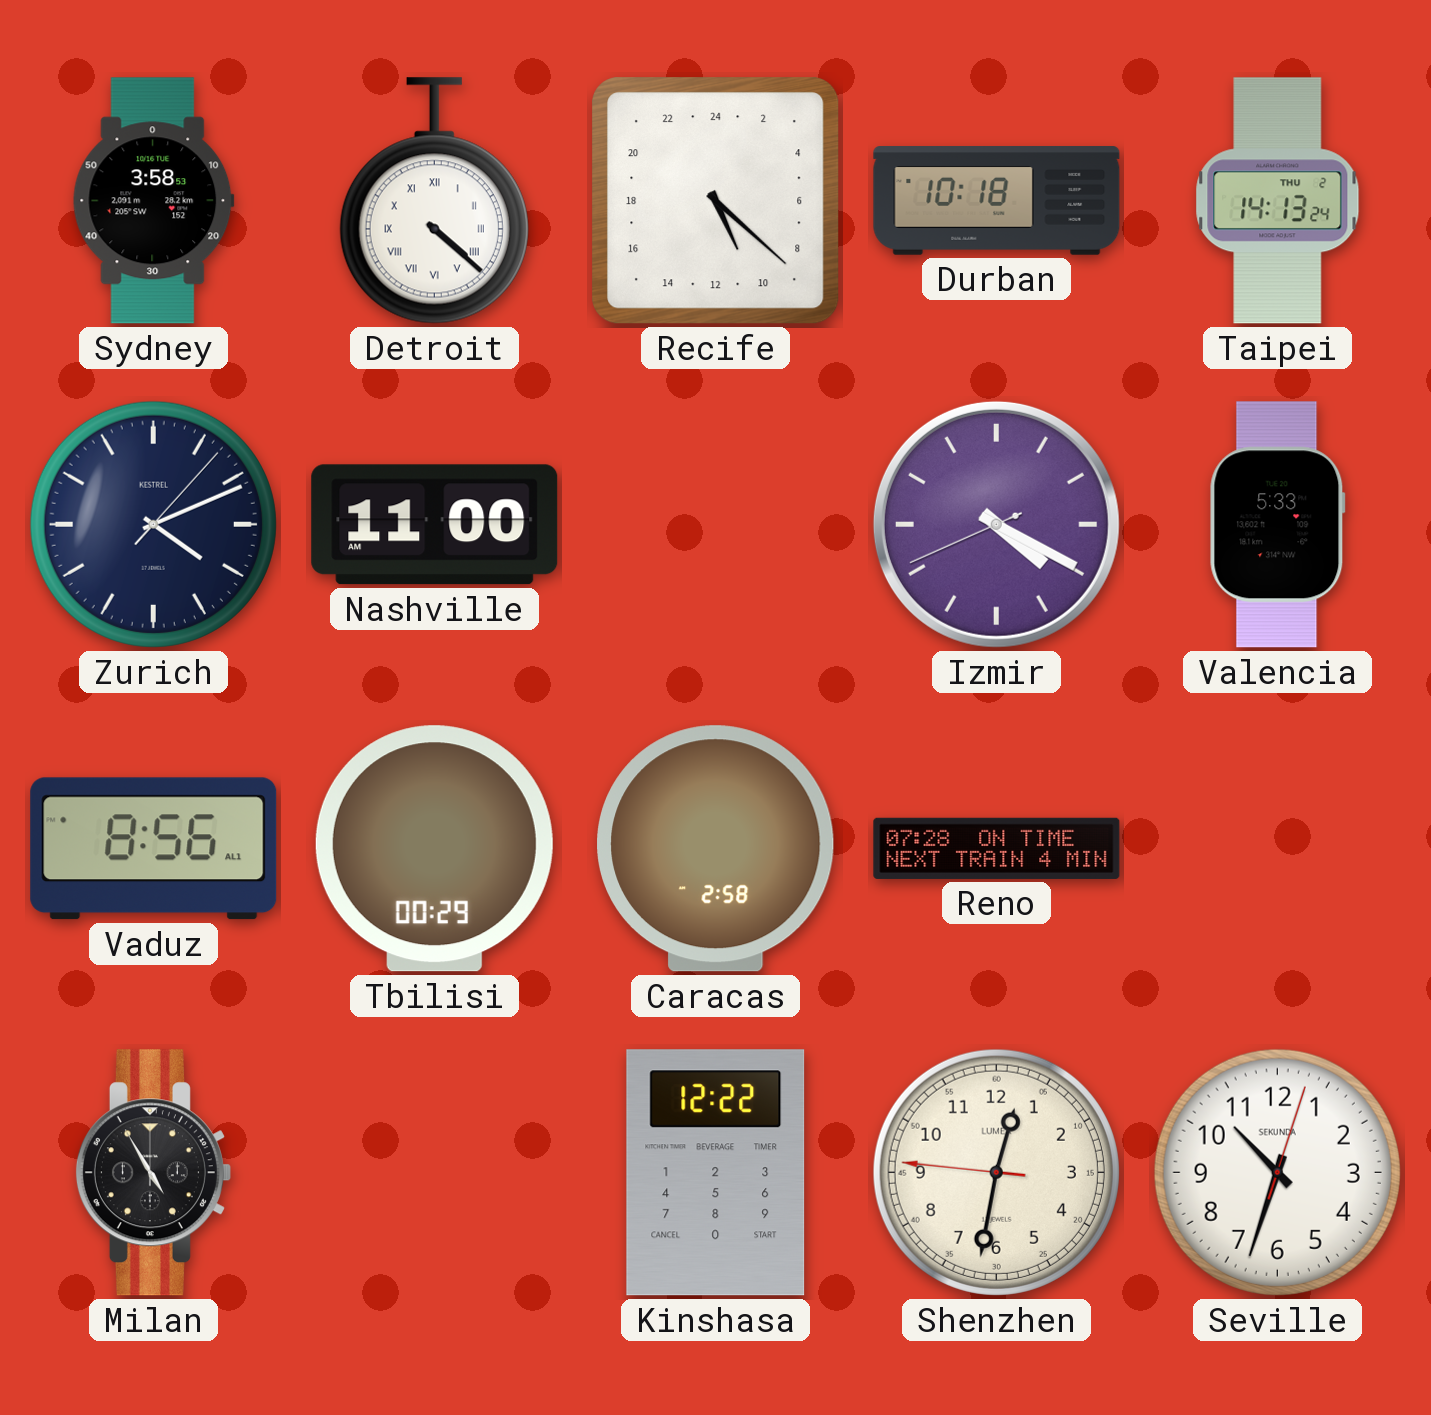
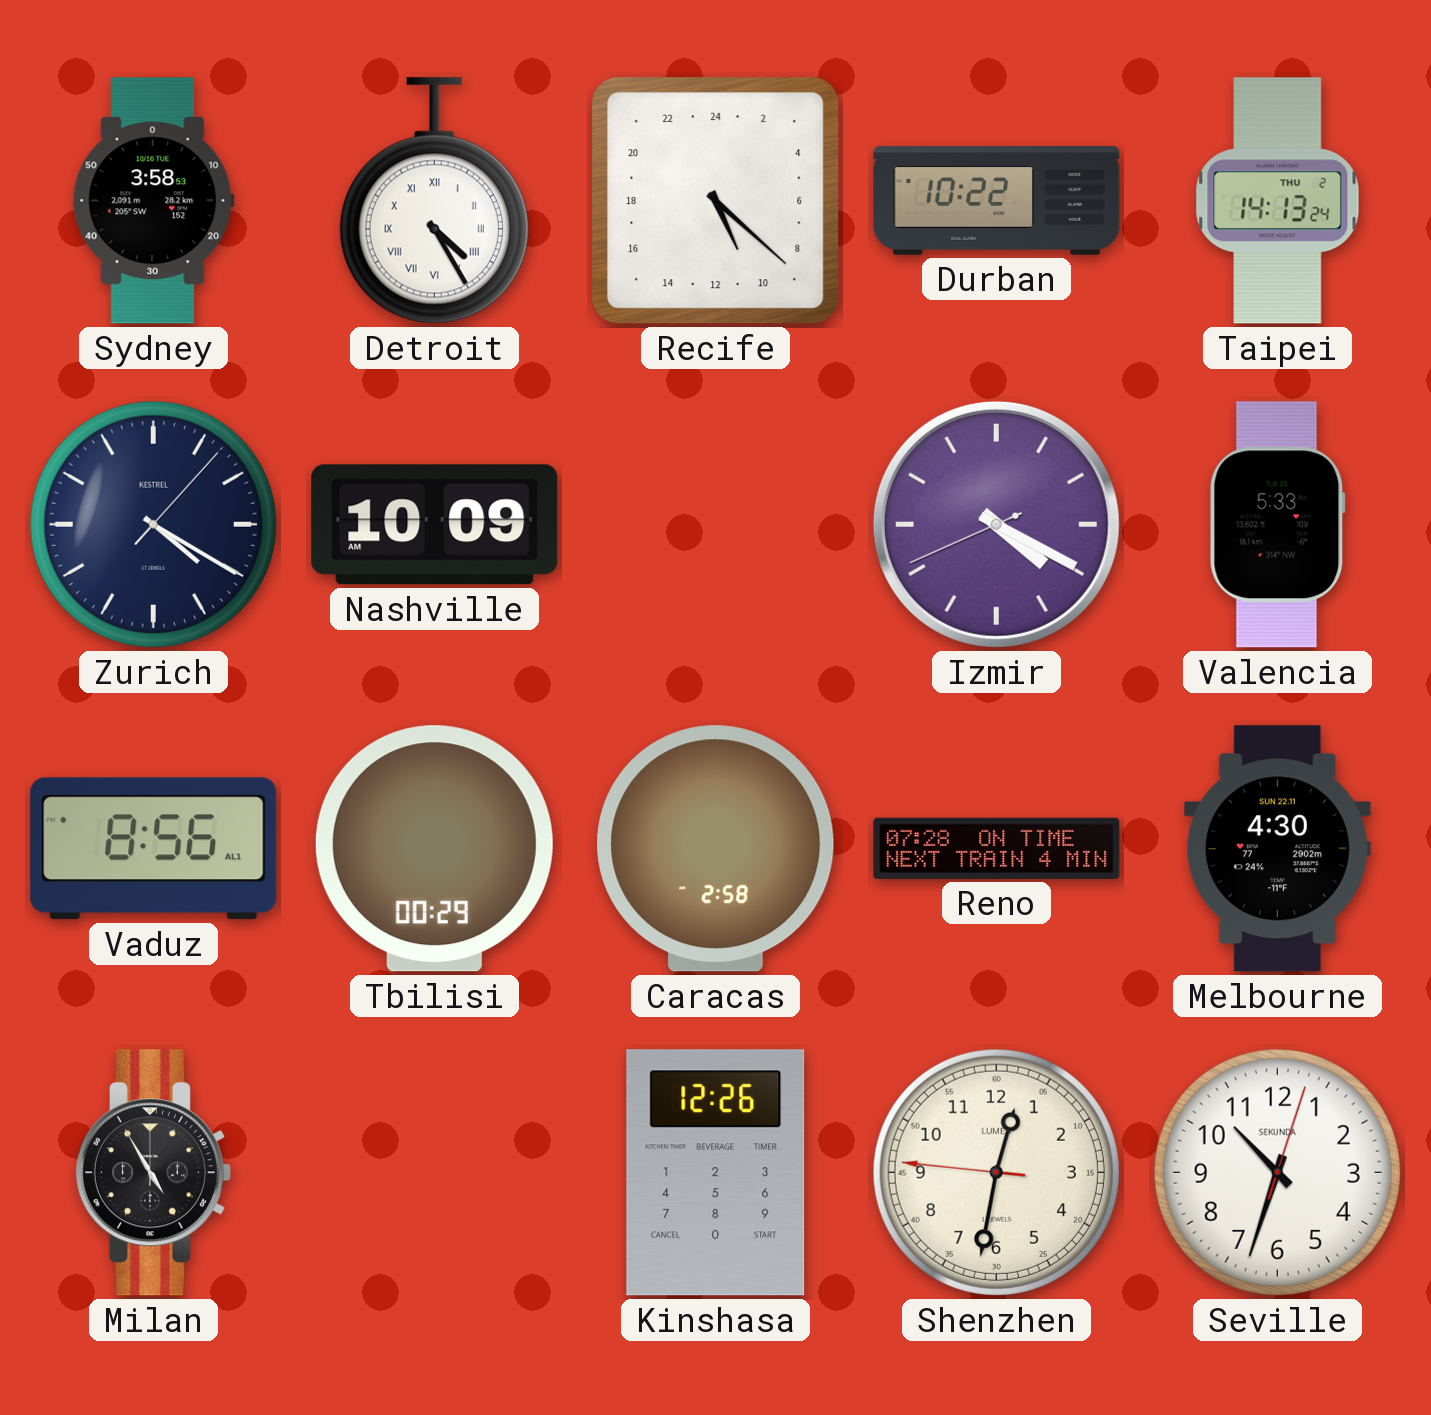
Detroit: 4:22 -> 4:25 (434, 201)
Durban: 10:18 -> 10:22 (997, 201)
Zurich: 4:11 -> 4:20 (153, 524)
Nashville: 11:00 -> 10:09 (435, 525)
Melbourne: none -> 4:30 (1277, 849)
Kinshasa: 12:22 -> 12:26 (716, 1173)
